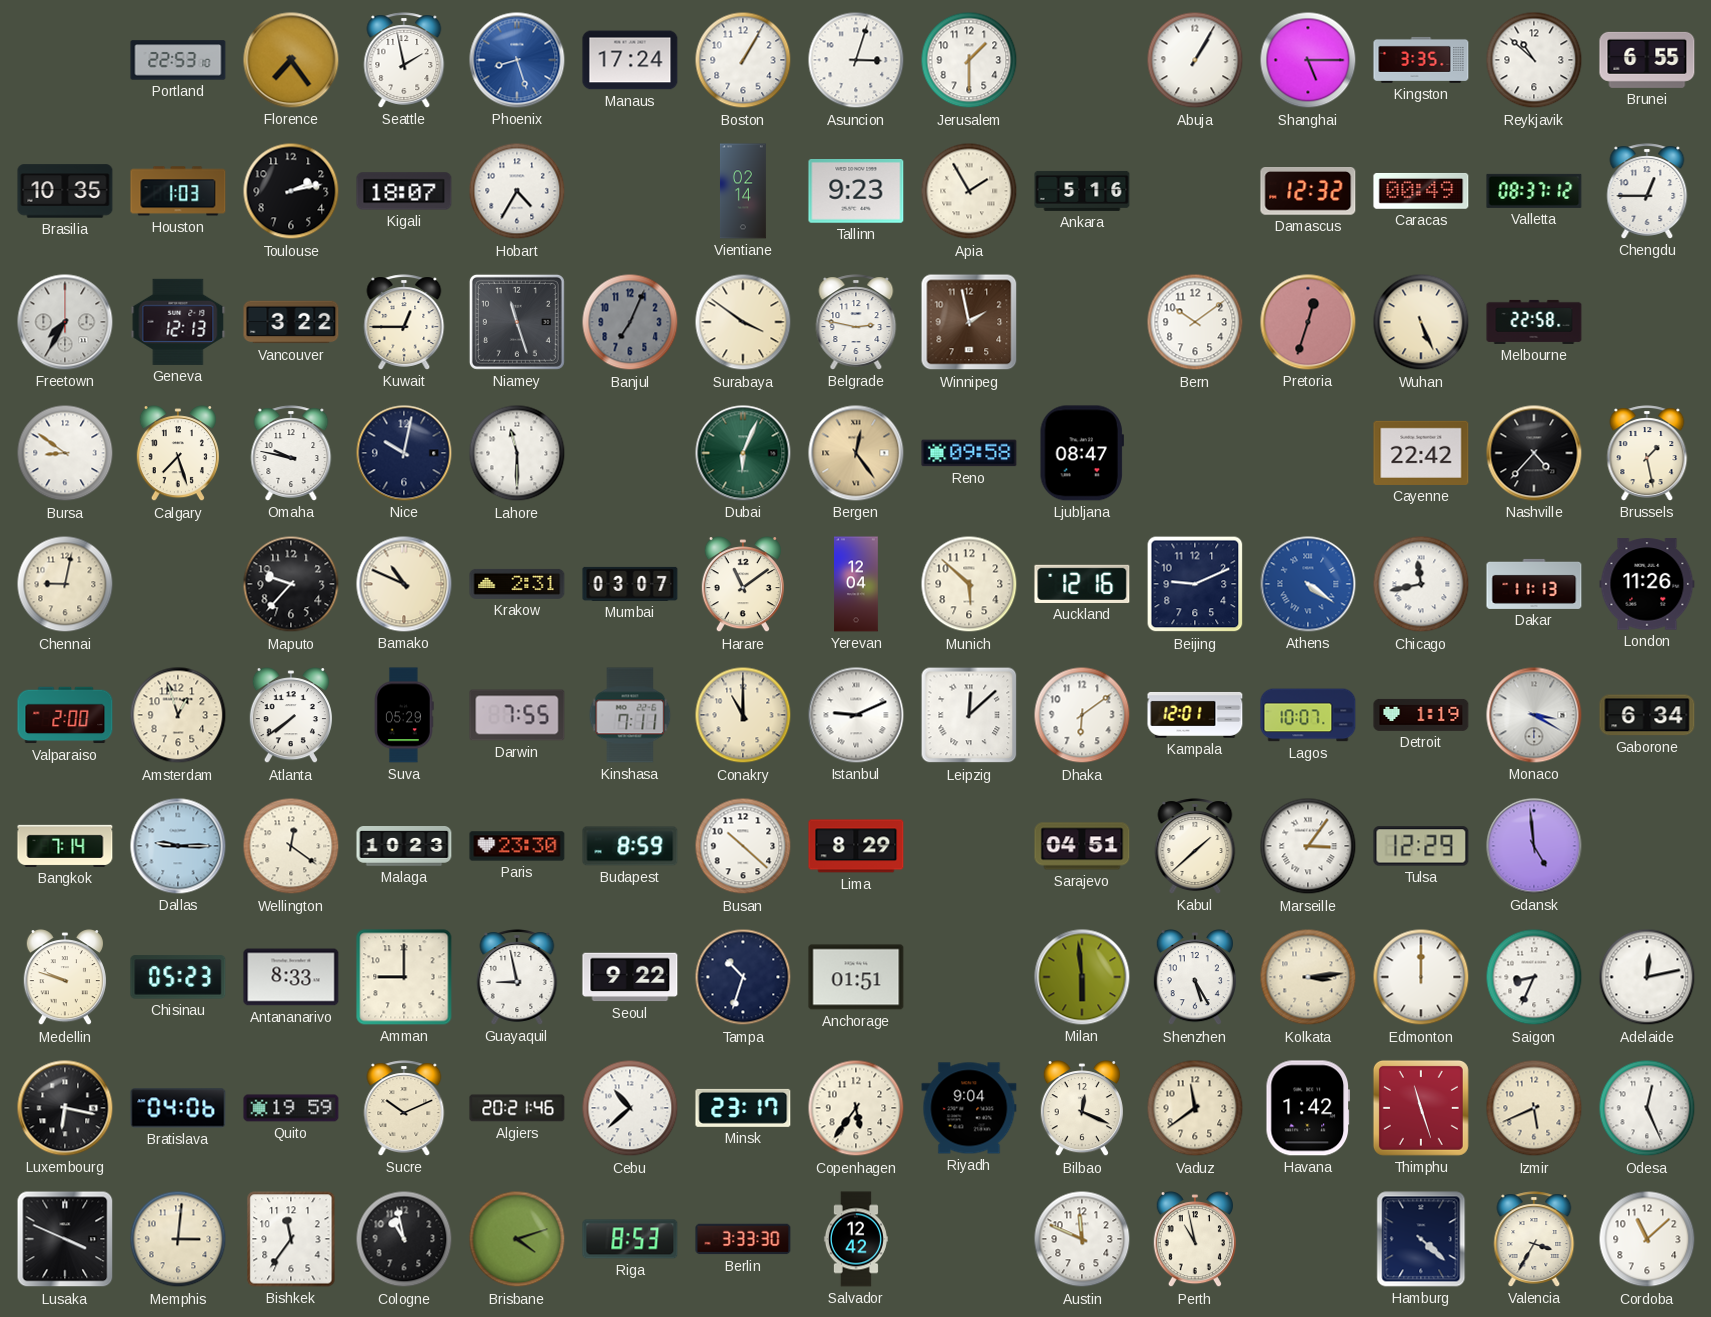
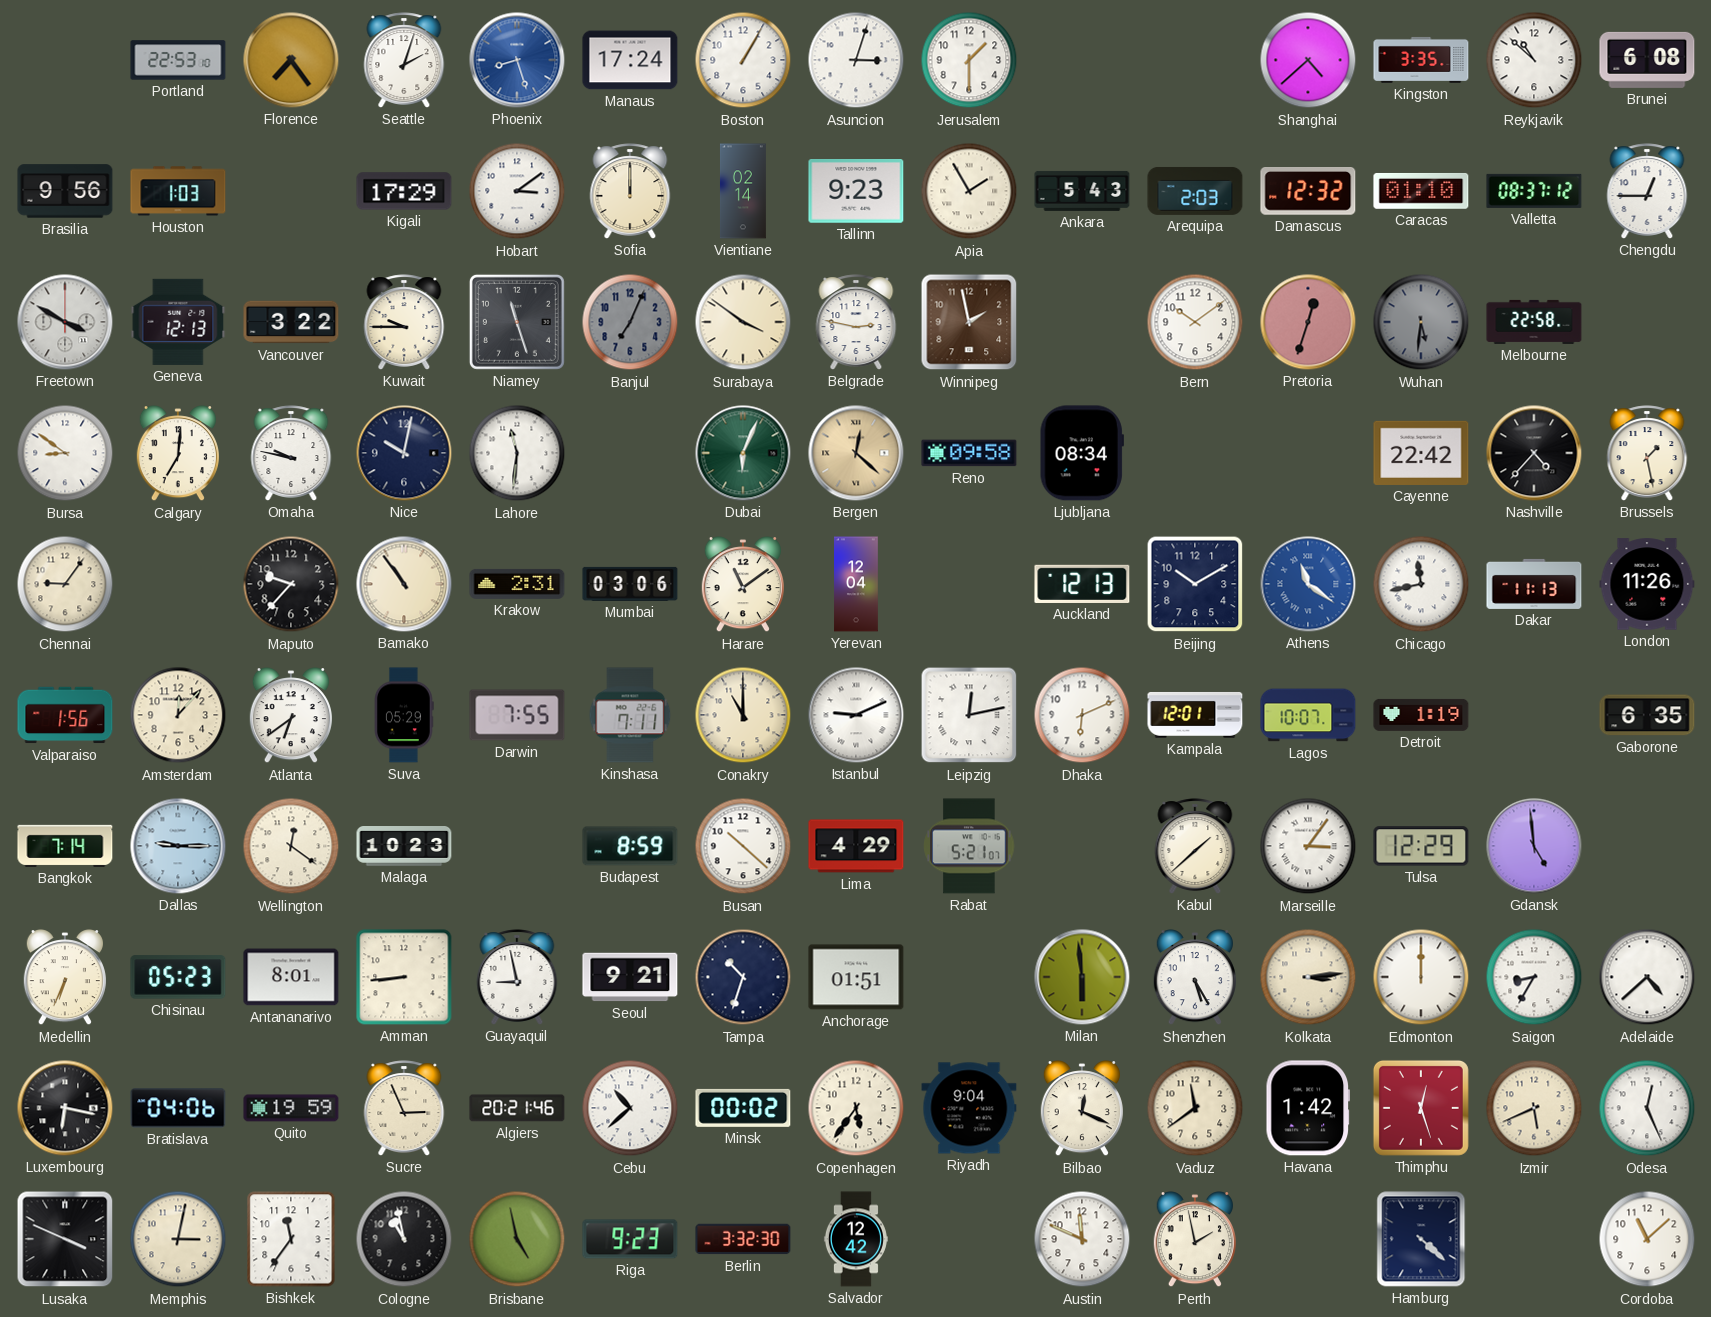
Seattle: 1:58 -> 2:03 (404, 60)
Abuja: 1:05 -> none (1195, 60)
Shanghai: 5:15 -> 4:38 (1308, 60)
Brunei: 6:55 -> 6:08 (1647, 60)
Brasilia: 10:35 -> 9:56 (65, 191)
Toulouse: 2:13 -> none (291, 191)
Kigali: 18:07 -> 17:29 (404, 191)
Hobart: 4:35 -> 3:09 (517, 191)
Sofia: none -> 12:00 (630, 191)
Ankara: 5:16 -> 5:43 (1082, 191)
Arequipa: none -> 2:03 (1195, 191)
Caracas: 00:49 -> 01:10 (1421, 191)
Freetown: 7:35 -> 3:50 (65, 322)
Kuwait: 12:45 -> 9:45 (404, 322)
Wuhan: 5:26 -> 5:31 (1421, 322)
Wuhan dial: cream -> grey (1421, 322)
Calgary: 7:27 -> 7:01 (178, 454)
Lahore: 11:30 -> 11:31 (517, 453)
Bergen: 12:24 -> 12:22 (856, 453)
Ljubljana: 08:47 -> 08:34 (1082, 453)
Chennai: 9:02 -> 9:06 (65, 584)
Bamako: 10:49 -> 10:54 (404, 584)
Mumbai: 03:07 -> 03:06 (630, 584)
Munich: 5:52 -> none (969, 584)
Auckland: 12:16 -> 12:13 (1082, 584)
Beijing: 9:11 -> 10:10 (1195, 584)
Athens: 4:21 -> 11:21 (1308, 584)
Valparaiso: 2:00 -> 1:56 (65, 715)
Amsterdam: 12:57 -> 12:07 (178, 715)
Atlanta: 7:39 -> 6:39 (291, 716)
Leipzig: 12:08 -> 12:13 (969, 715)
Dhaka: 6:09 -> 6:11 (1082, 715)
Monaco: 3:20 -> none (1534, 715)
Gaborone: 6:34 -> 6:35 (1647, 715)
Paris: 23:30 -> none (517, 846)
Lima: 8:29 -> 4:29 (856, 846)
Rabat: none -> 5:21 (969, 846)
Sarajevo: 04:51 -> none (1082, 846)
Medellin: 9:48 -> 6:34 (65, 978)
Antananarivo: 8:33 -> 8:01 (291, 977)
Amman: 9:00 -> 8:44 (404, 977)
Seoul: 9:22 -> 9:21 (630, 977)
Saigon: 8:34 -> 8:35 (1534, 977)
Adelaide: 12:13 -> 4:38 (1647, 977)
Sucre: 10:11 -> 2:56 (404, 1108)
Minsk: 23:17 -> 00:02 (743, 1108)
Thimphu: 11:27 -> 12:27 (1421, 1108)
Memphis: 3:01 -> 3:02 (178, 1239)
Brisbane: 4:12 -> 4:58 (517, 1239)
Riga: 8:53 -> 9:23 (630, 1239)
Berlin: 3:33 -> 3:32 (743, 1239)
Perth: 10:58 -> 1:58 (1195, 1240)
Valencia: 3:35 -> none (1534, 1239)
